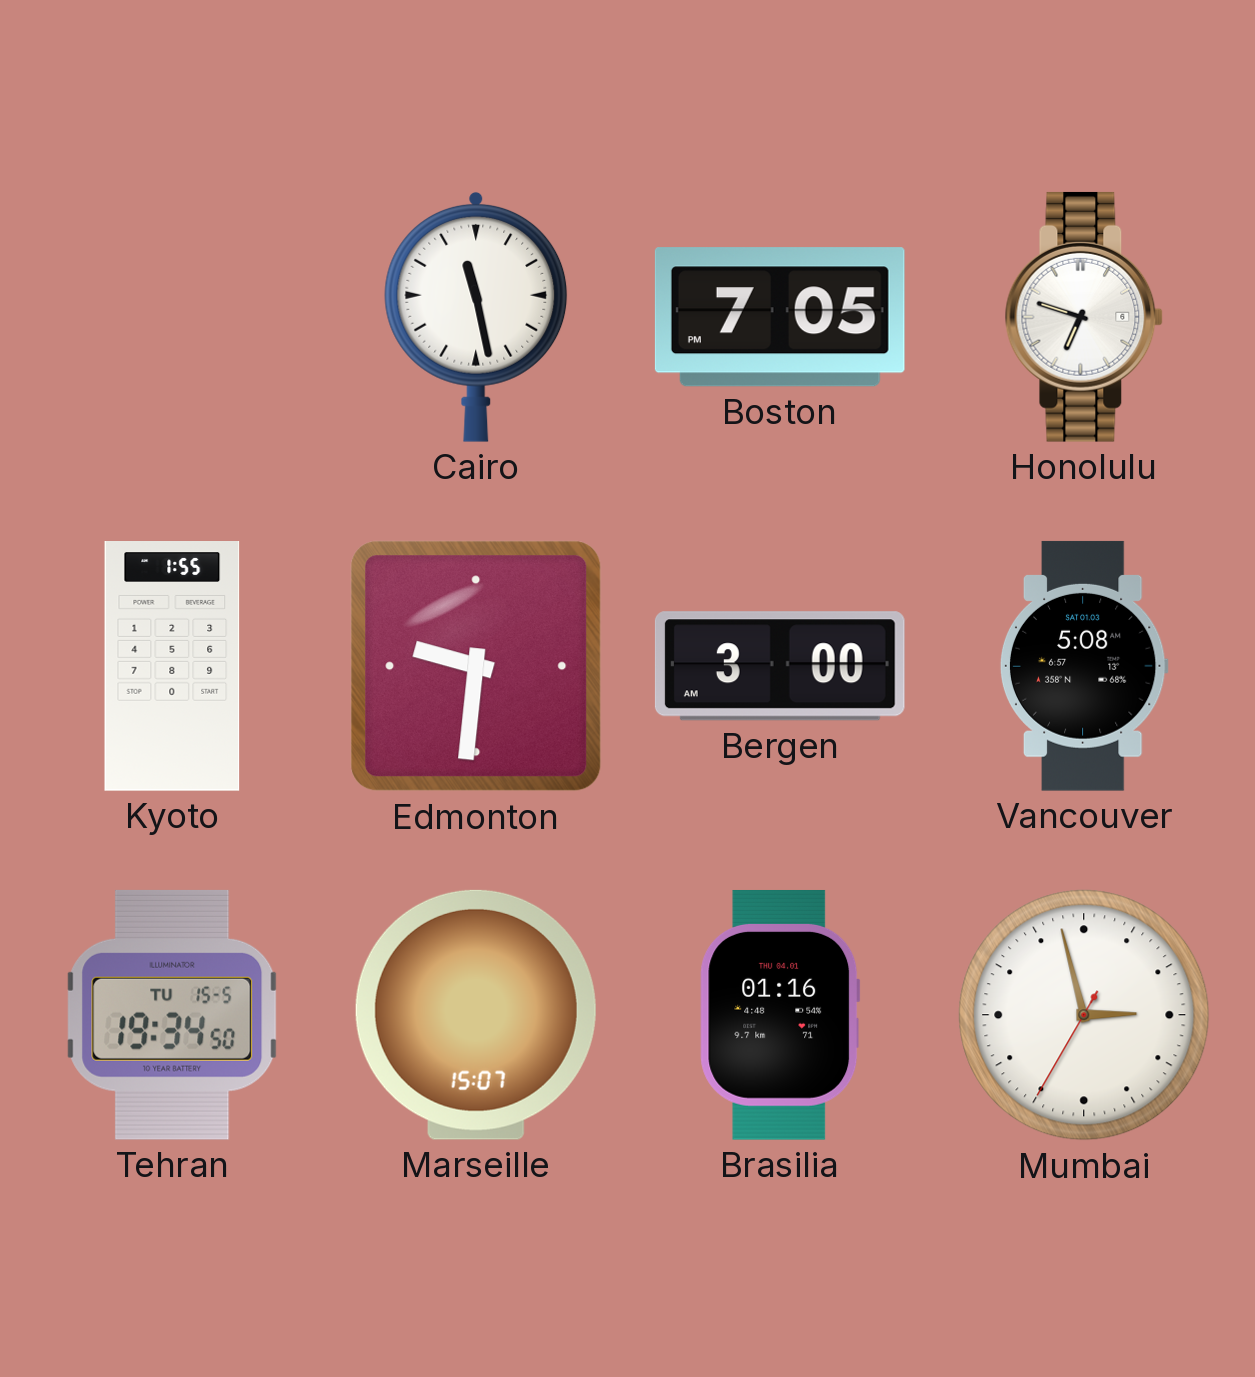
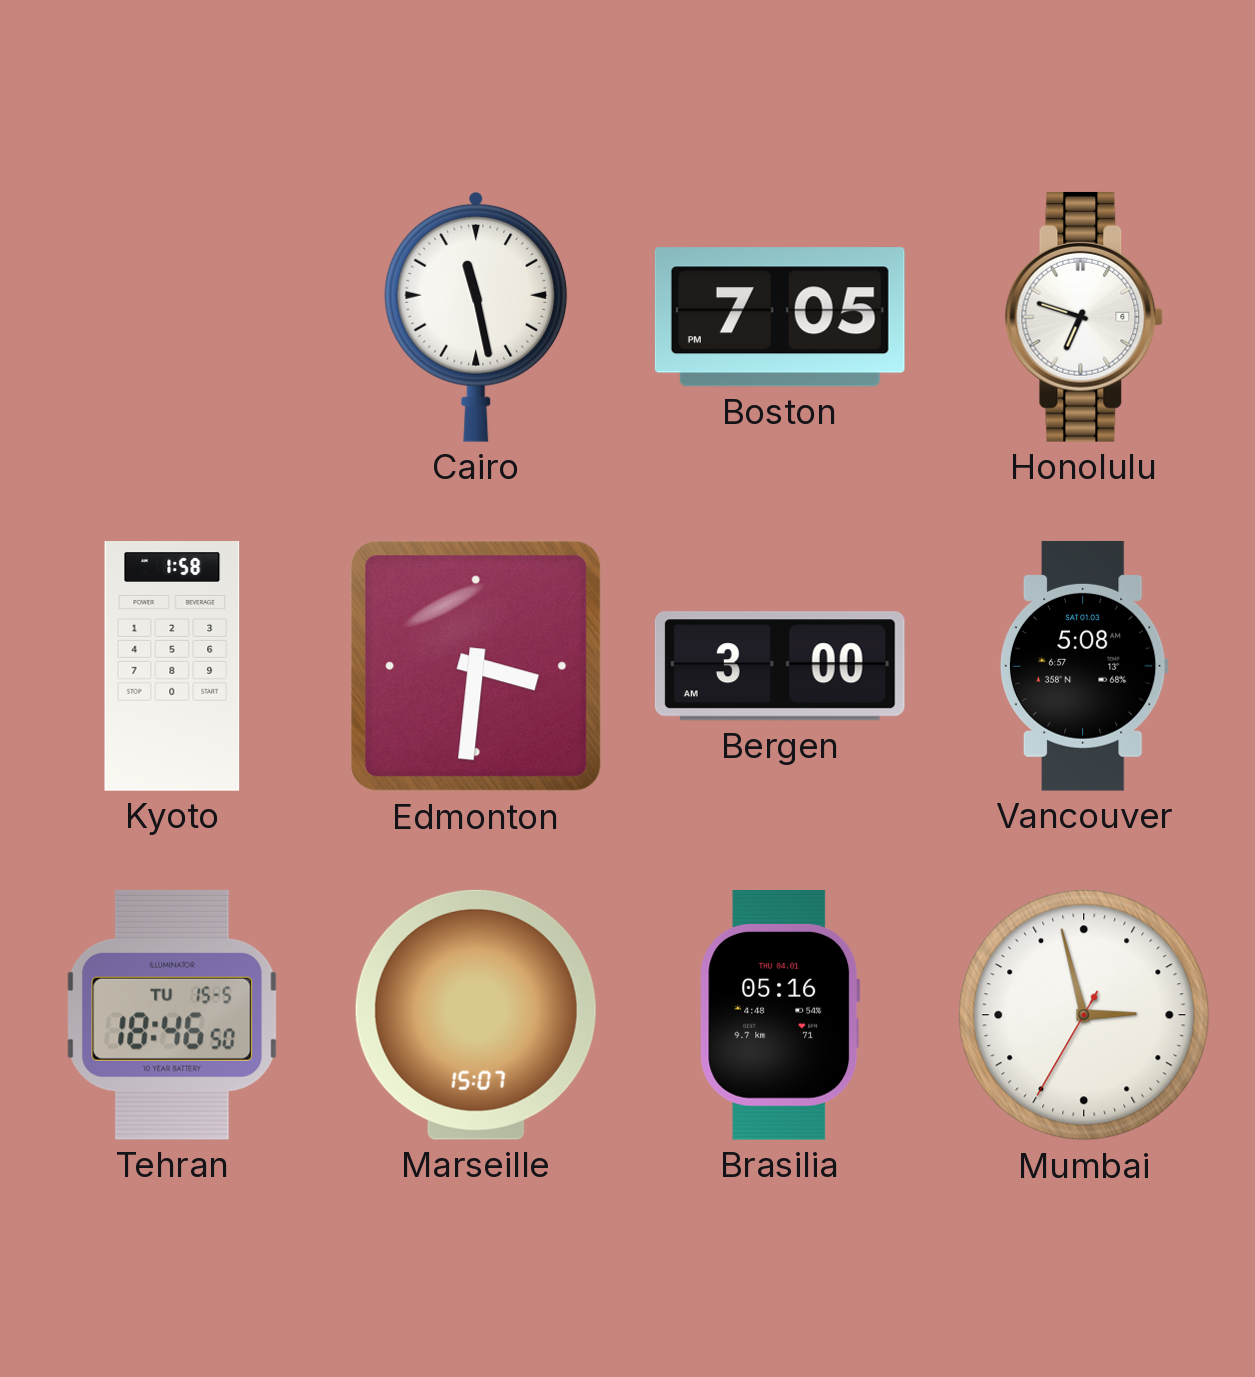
Kyoto: 1:55 -> 1:58 (172, 667)
Edmonton: 9:31 -> 3:31 (476, 666)
Tehran: 19:34 -> 18:46 (172, 1015)
Brasilia: 01:16 -> 05:16 (780, 1015)
